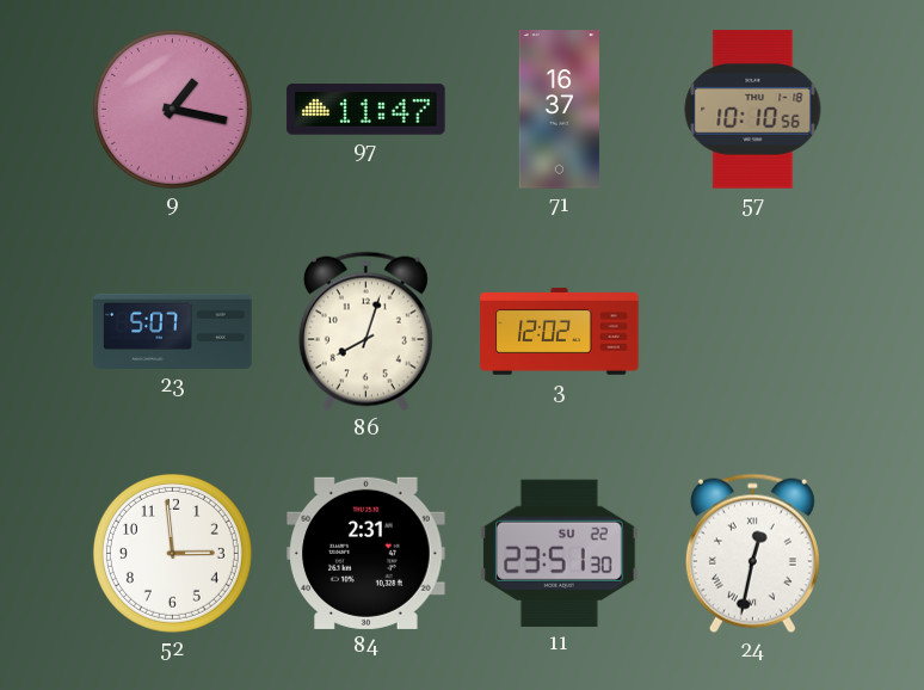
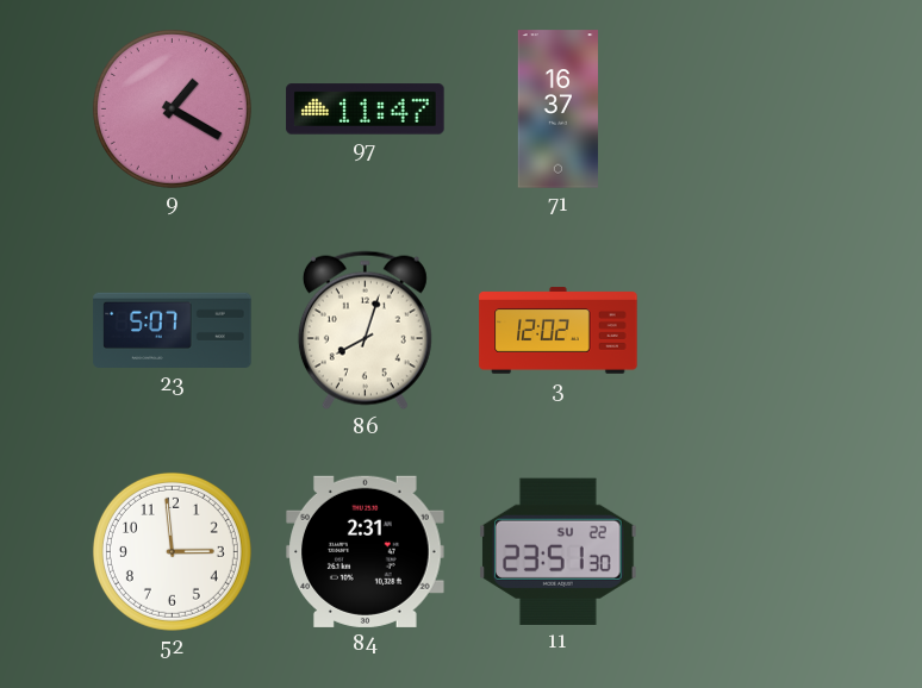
9: 1:17 -> 1:20 (172, 108)
57: 10:10 -> none (753, 110)
24: 12:32 -> none (752, 554)
